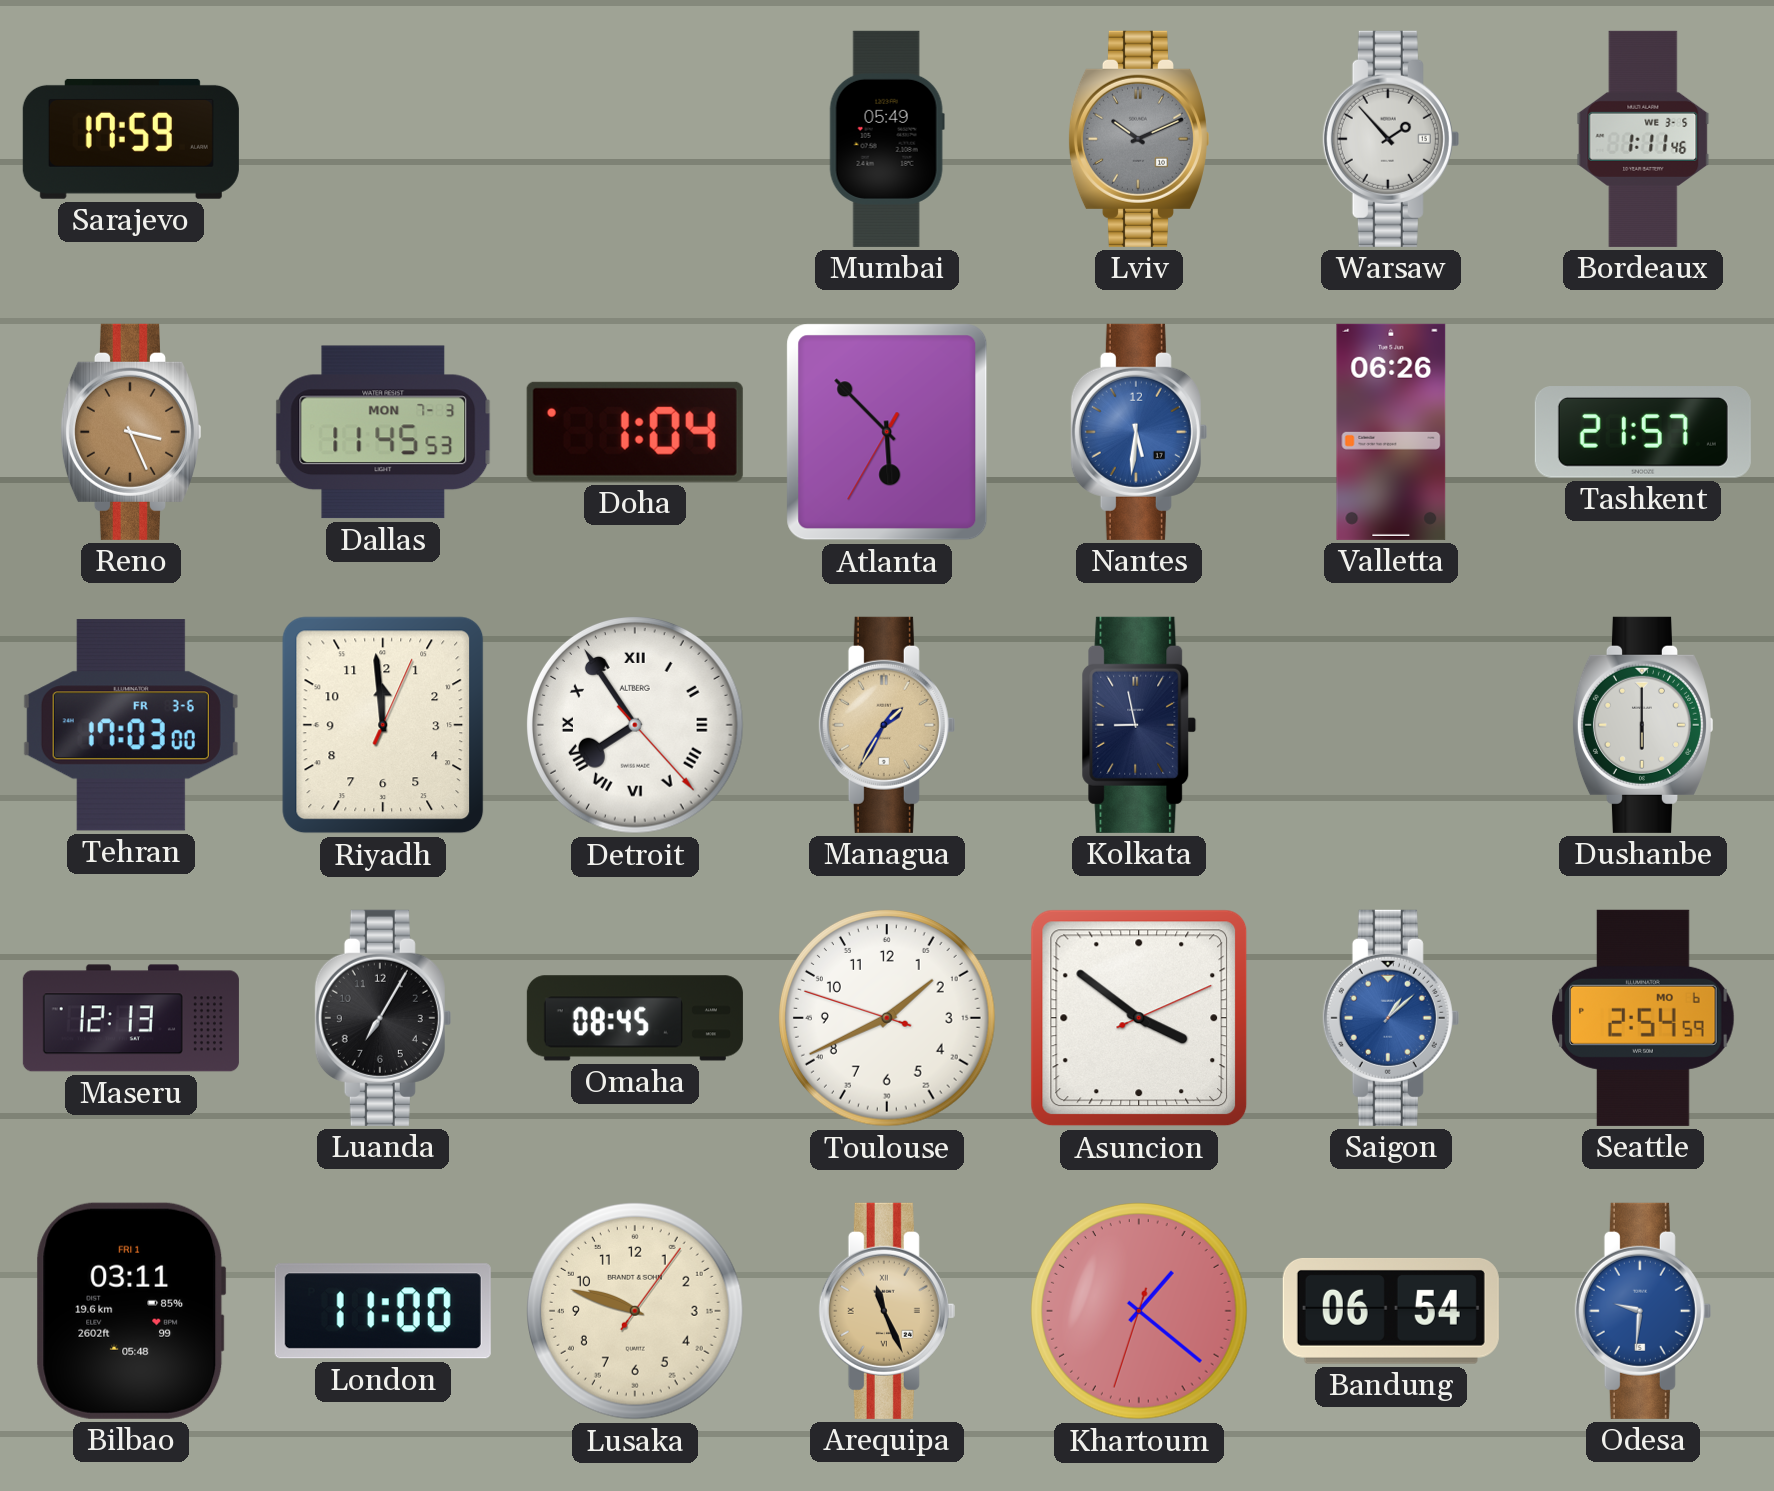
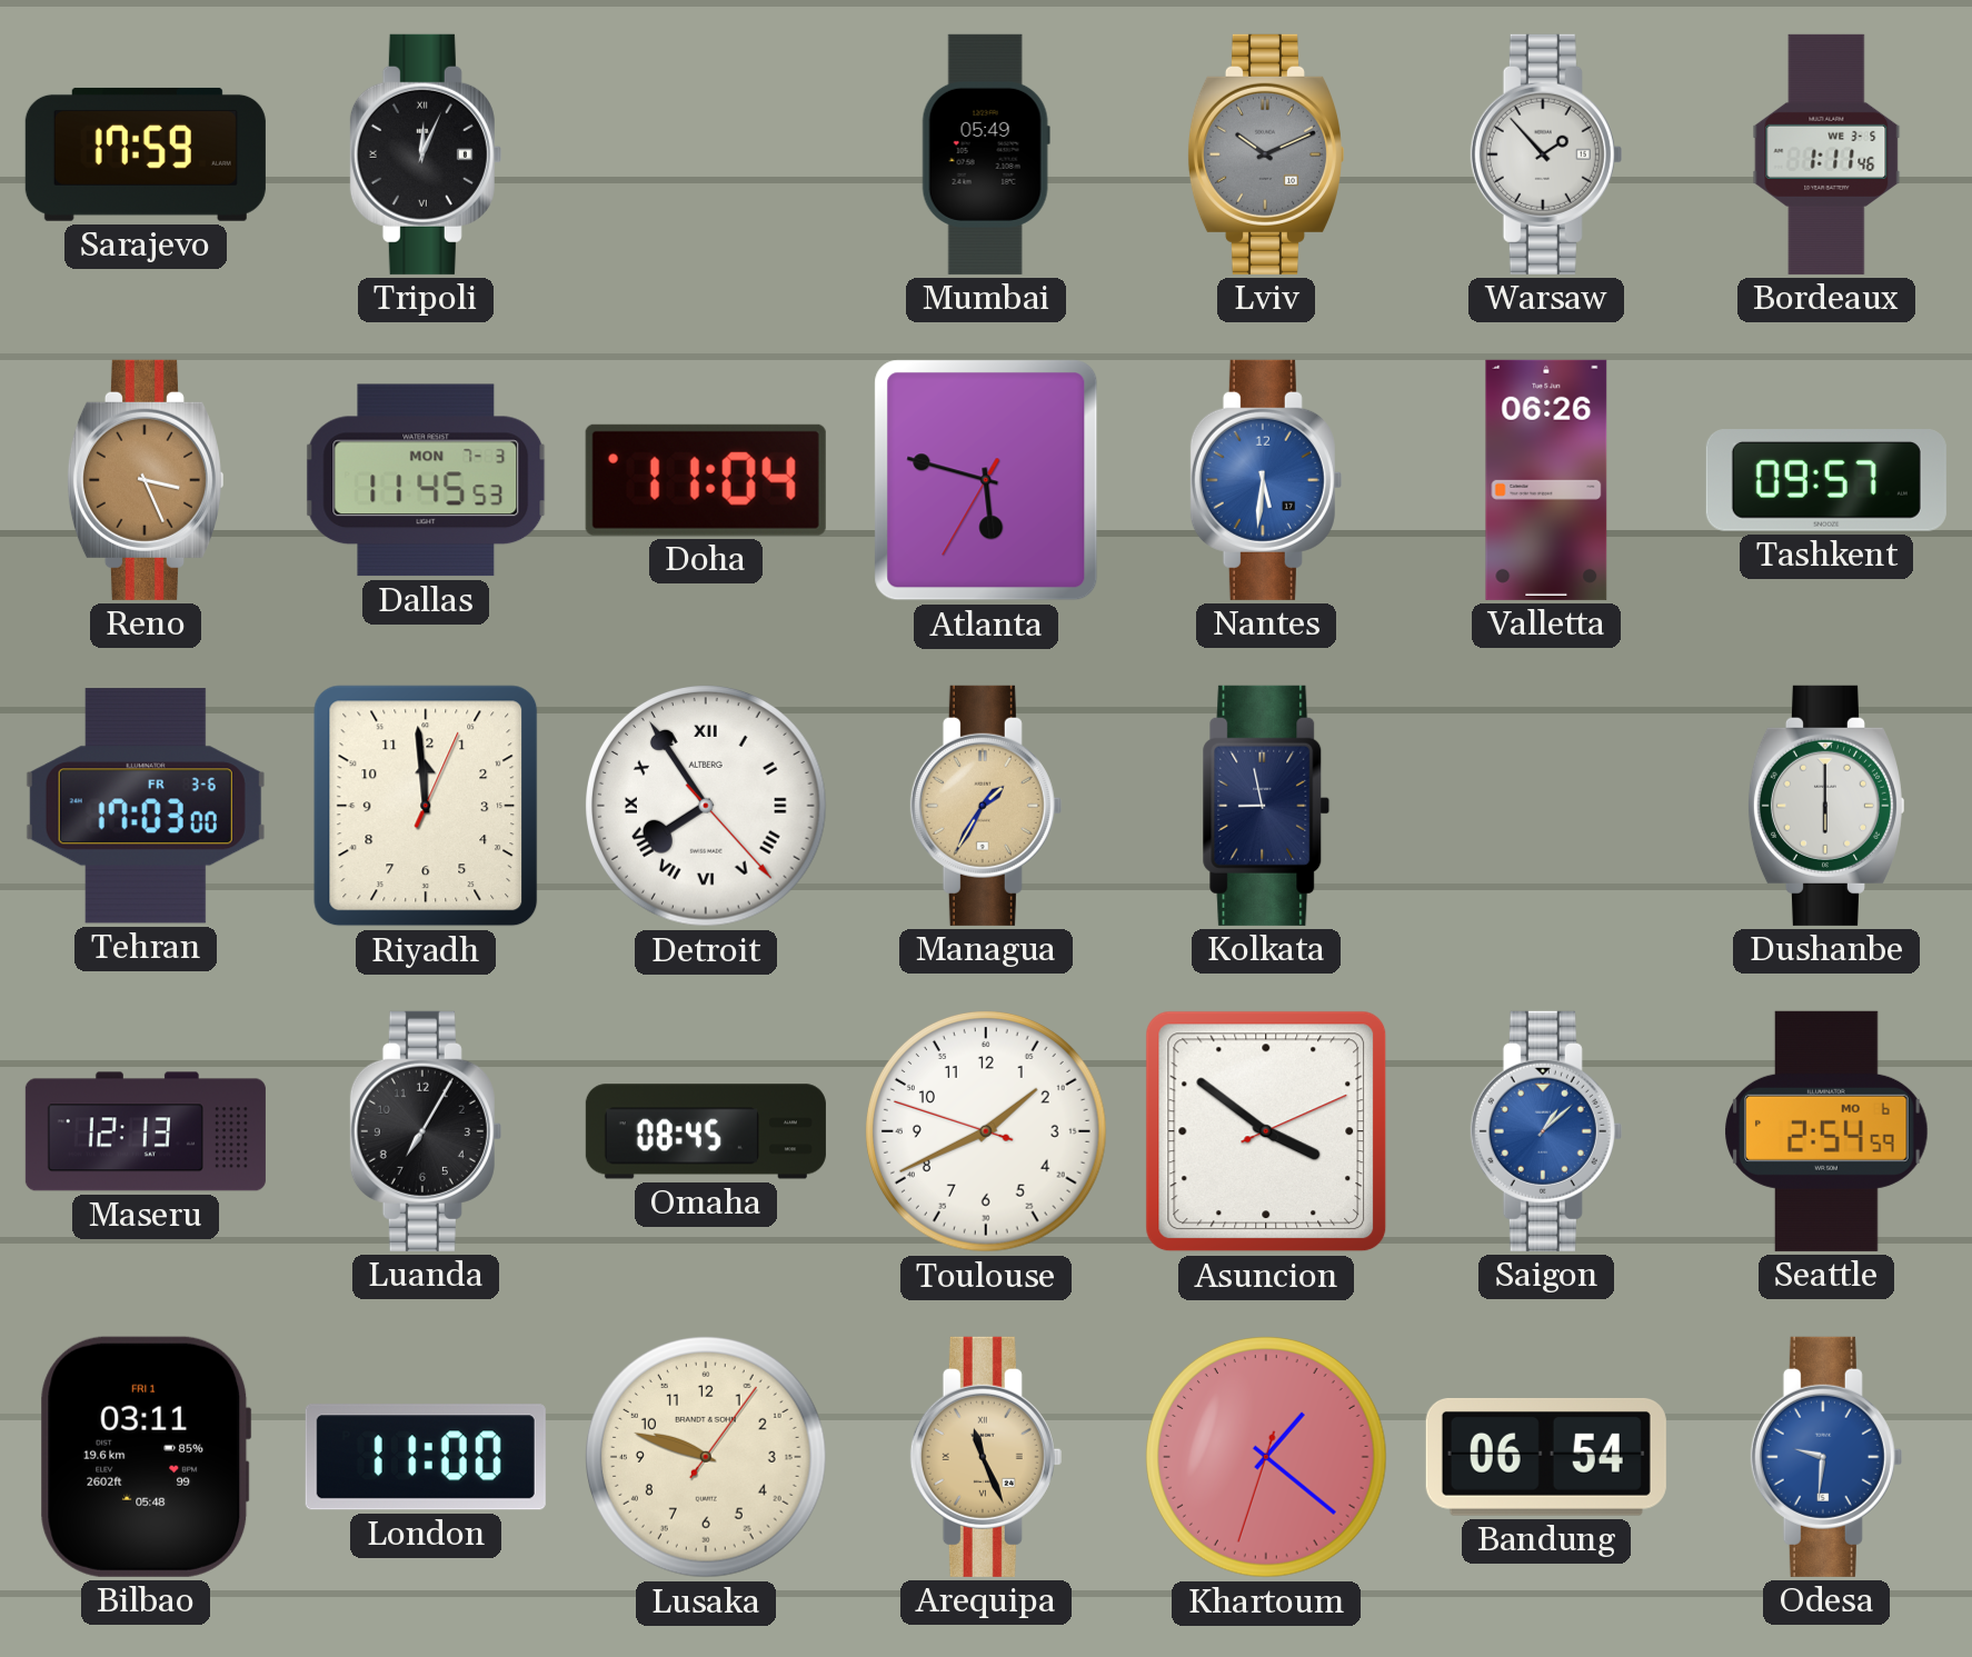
Tripoli: none -> 12:04 (426, 154)
Doha: 1:04 -> 11:04 (706, 480)
Atlanta: 5:52 -> 5:47 (986, 480)
Tashkent: 21:57 -> 09:57 (1826, 480)
